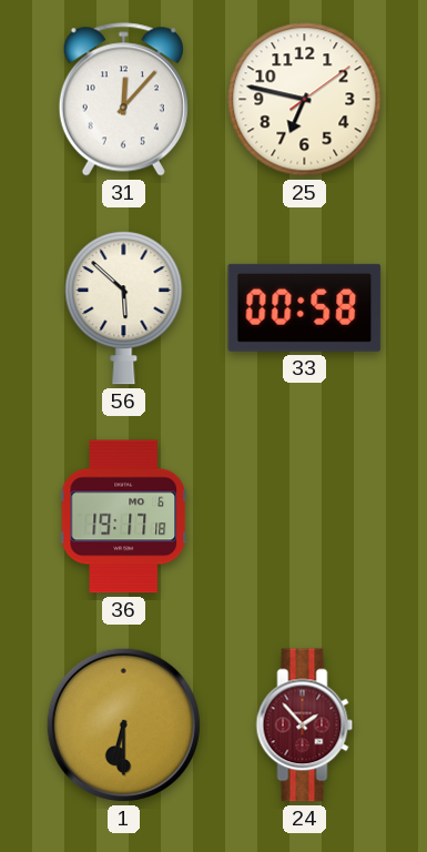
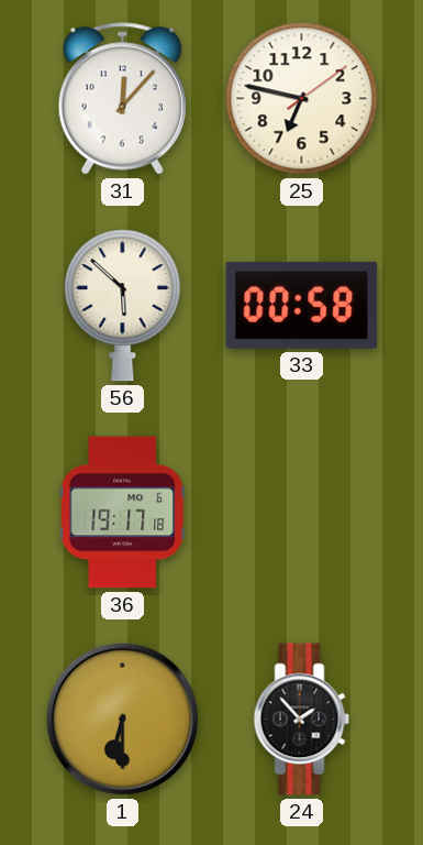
24 dial: burgundy -> black (302, 720)
